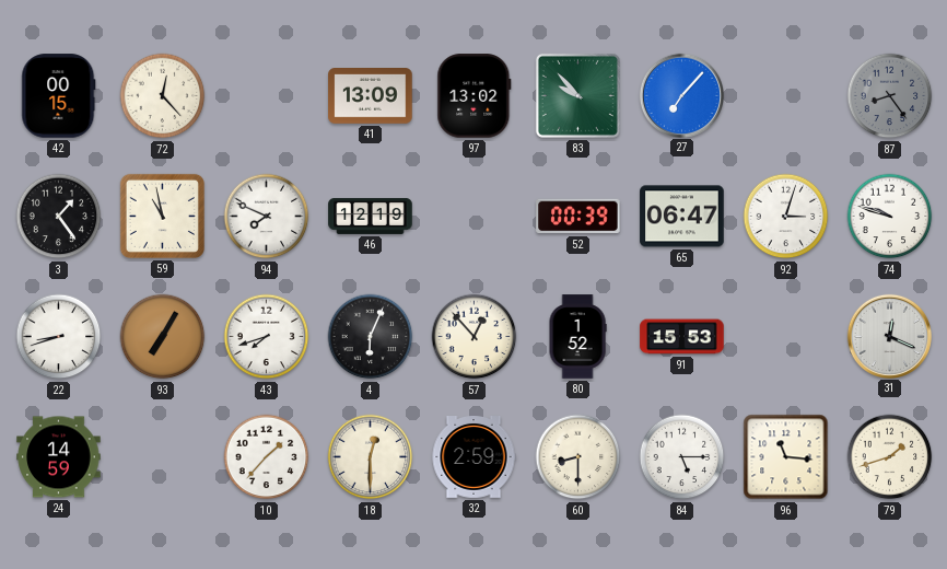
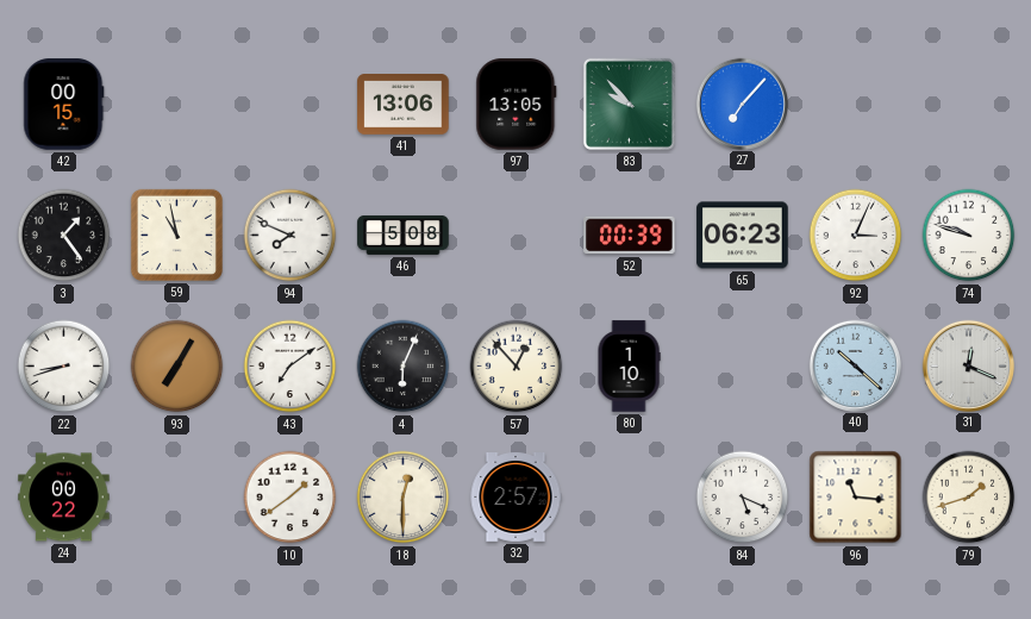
72: 12:23 -> none (163, 96)
41: 13:09 -> 13:06 (404, 105)
97: 13:02 -> 13:05 (517, 105)
87: 8:24 -> none (890, 96)
46: 12:19 -> 5:08 (404, 236)
65: 06:47 -> 06:23 (743, 236)
92: 3:03 -> 3:04 (856, 236)
43: 7:42 -> 7:09 (290, 367)
80: 1:52 -> 1:10 (629, 367)
91: 15:53 -> none (682, 337)
40: none -> 10:22 (855, 365)
24: 14:59 -> 00:22 (64, 498)
10: 1:37 -> 1:39 (290, 498)
32: 2:59 -> 2:57 (515, 498)
60: 8:30 -> none (578, 457)
84: 5:15 -> 5:19 (743, 498)
